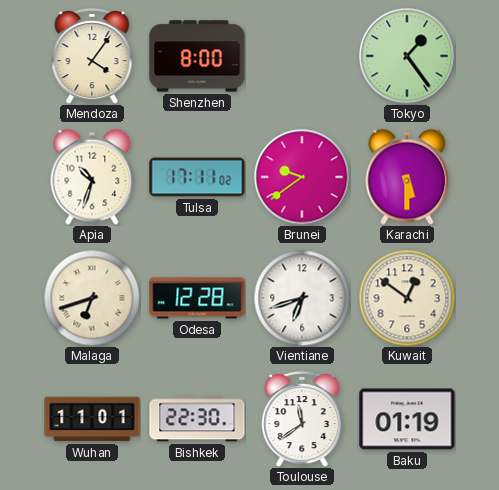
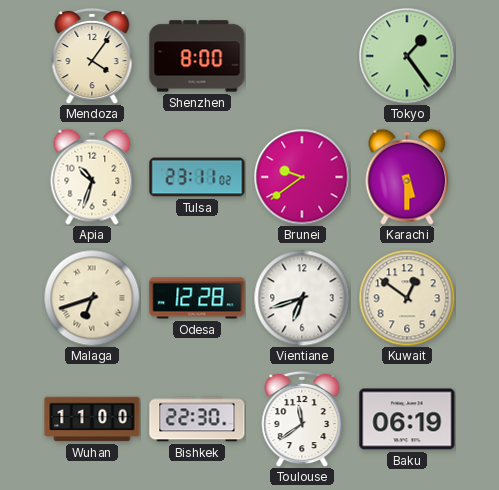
Tulsa: 17:11 -> 23:11 (197, 177)
Wuhan: 11:01 -> 11:00 (92, 419)
Baku: 01:19 -> 06:19 (407, 419)
